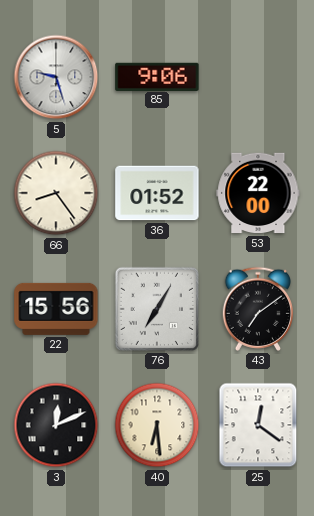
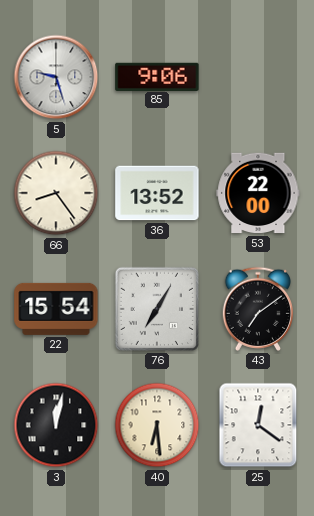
36: 01:52 -> 13:52 (157, 193)
22: 15:56 -> 15:54 (56, 309)
3: 12:11 -> 12:02 (56, 425)
